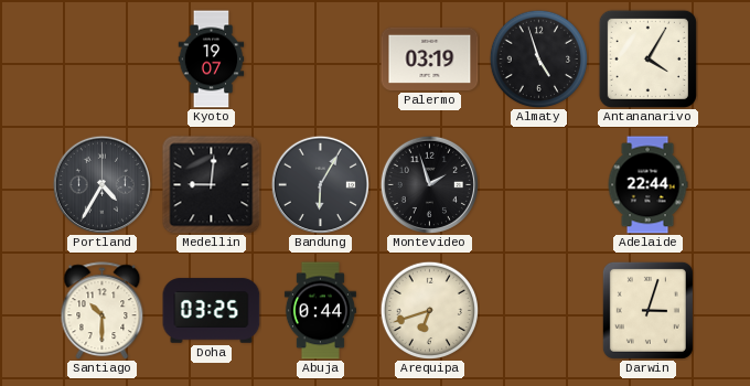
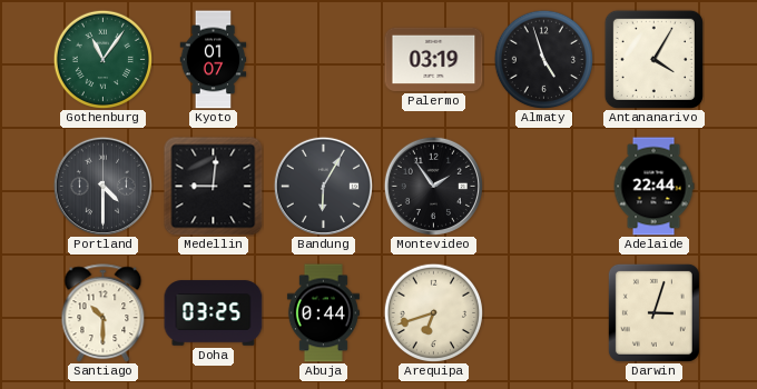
Gothenburg: none -> 11:06 (102, 59)
Kyoto: 19:07 -> 01:07 (214, 60)
Portland: 4:35 -> 4:30 (102, 186)
Montevideo: 1:57 -> 1:54 (433, 186)
